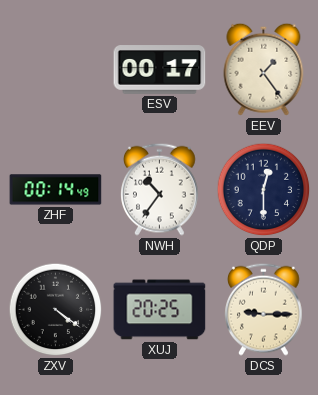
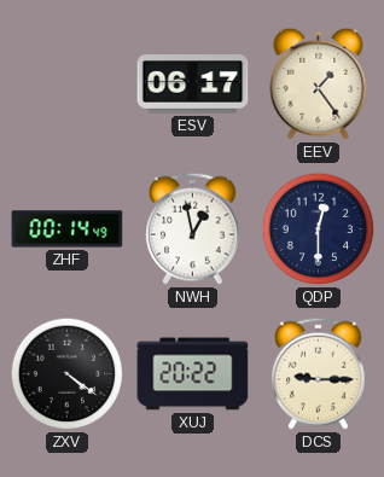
ESV: 00:17 -> 06:17 (193, 85)
NWH: 10:36 -> 12:58 (193, 228)
XUJ: 20:25 -> 20:22 (193, 374)
